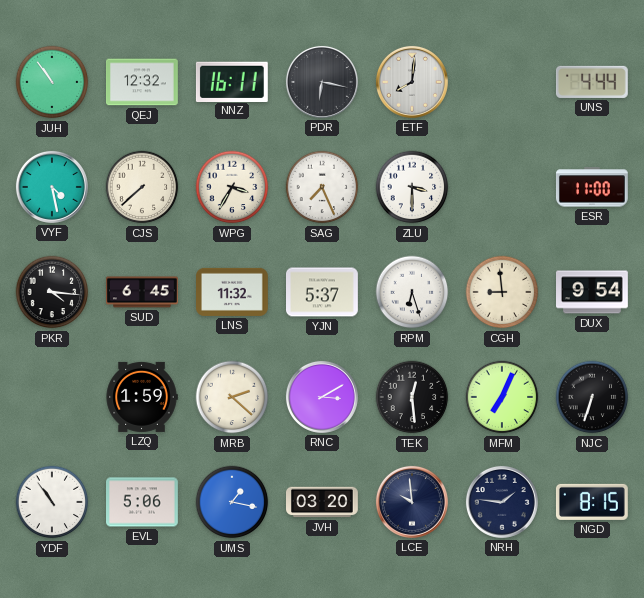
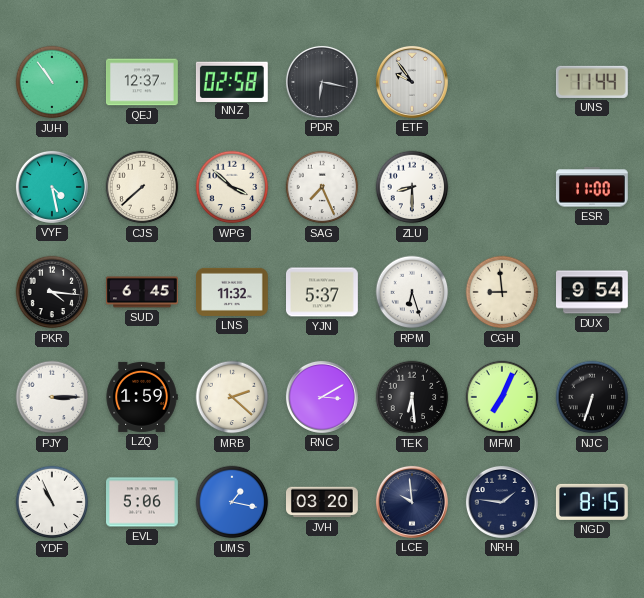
QEJ: 12:32 -> 12:37 (143, 82)
NNZ: 16:11 -> 02:58 (232, 81)
ETF: 8:01 -> 9:54 (412, 82)
UNS: 4:44 -> 11:44 (592, 82)
WPG: 3:35 -> 3:52 (232, 187)
ZLU: 3:30 -> 8:30 (412, 187)
PJY: none -> 3:15 (52, 397)
TEK: 12:29 -> 6:29 (412, 397)
YDF: 10:54 -> 10:56 (52, 502)
